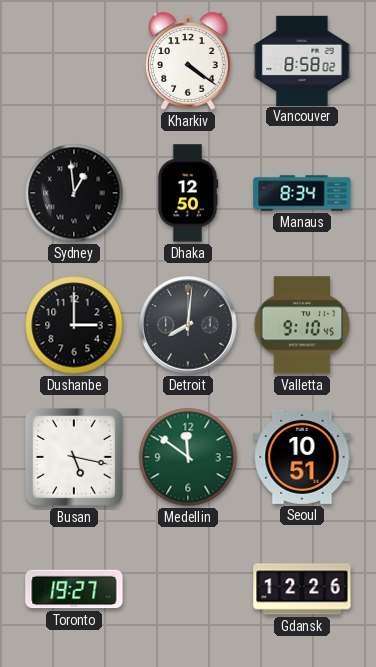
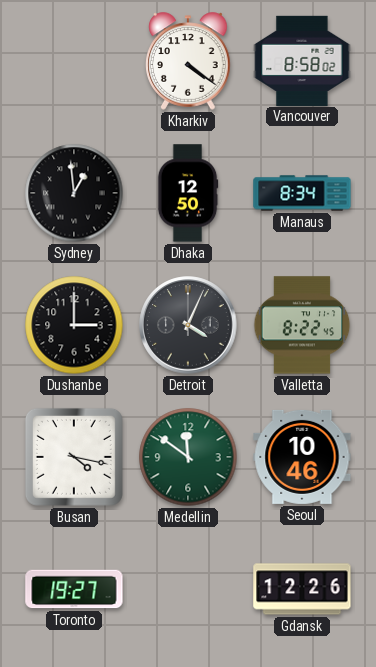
Detroit: 8:01 -> 4:04 (188, 325)
Valletta: 9:10 -> 8:22 (302, 325)
Busan: 5:17 -> 4:17 (74, 457)
Seoul: 10:51 -> 10:46 (302, 457)
